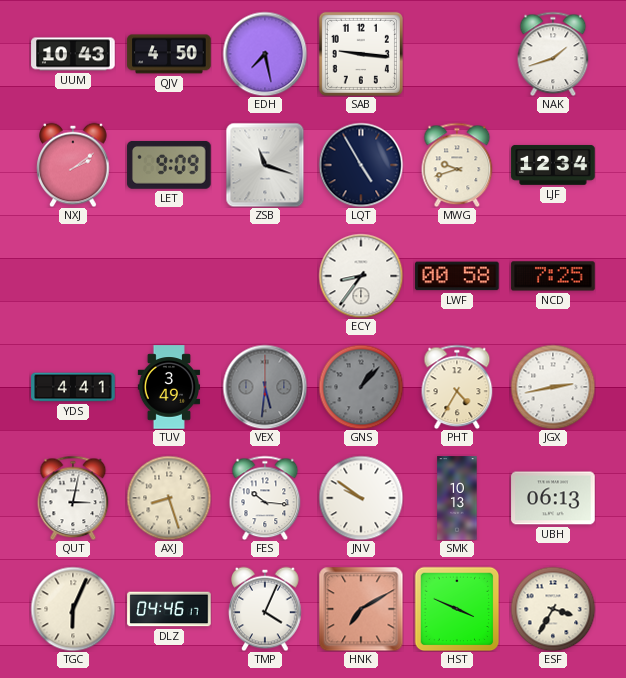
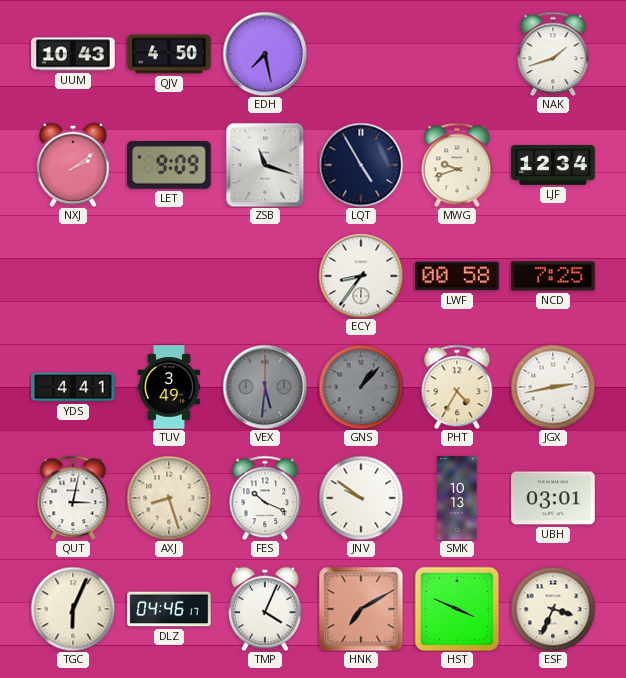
SAB: 9:16 -> none (361, 54)
FES: 10:16 -> 10:19 (265, 498)
UBH: 06:13 -> 03:01 (553, 498)
ESF: 3:35 -> 3:34 (553, 609)
